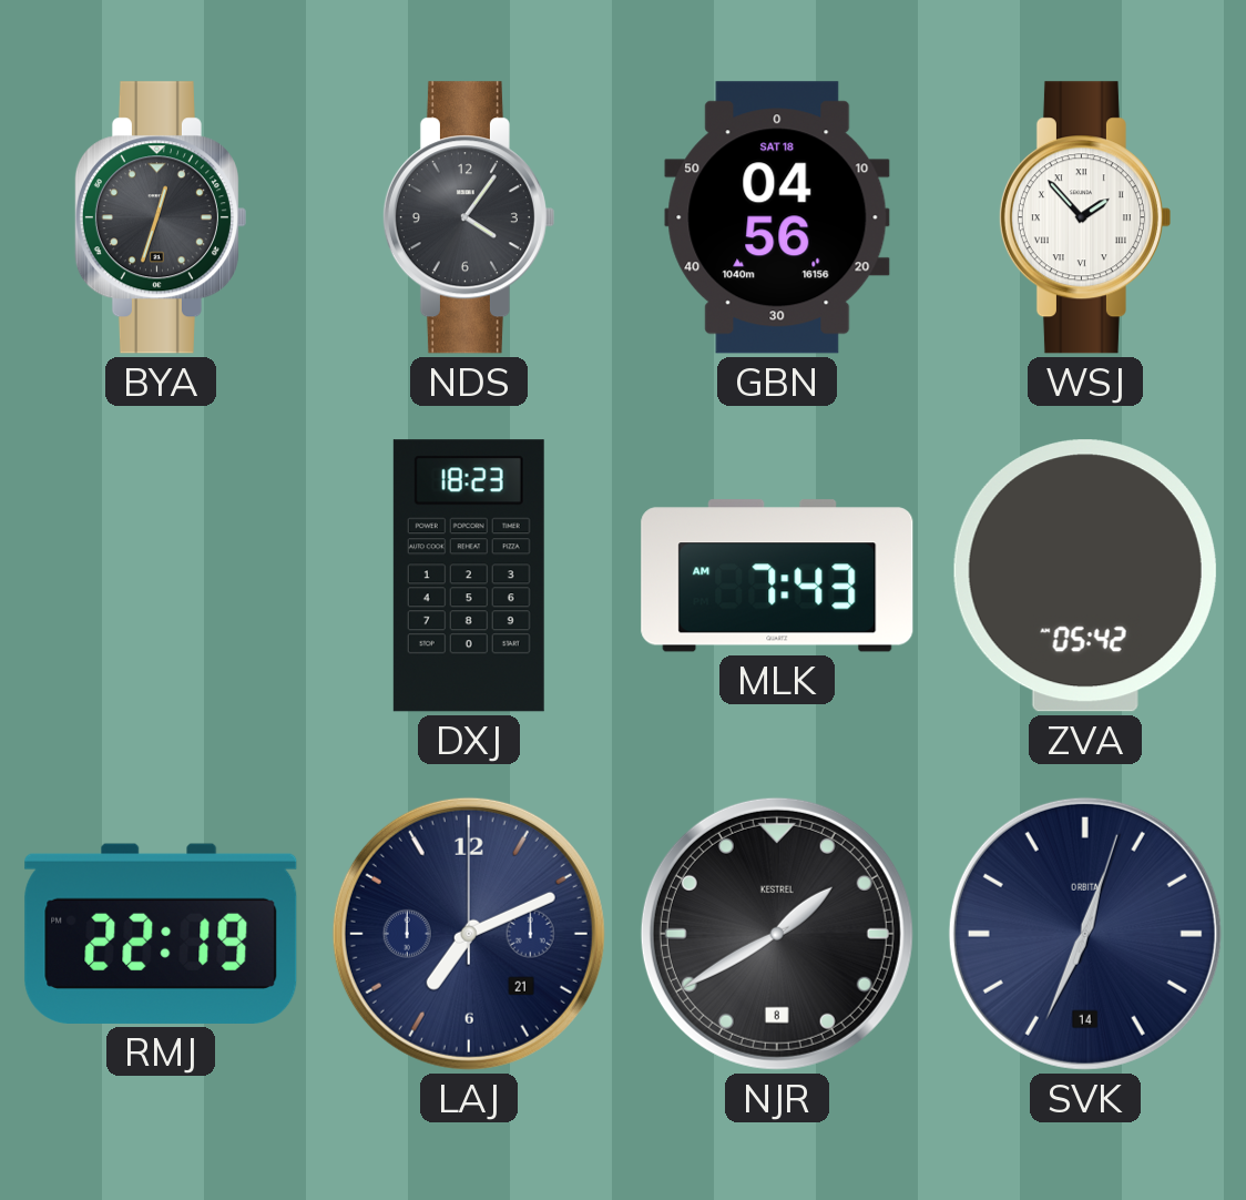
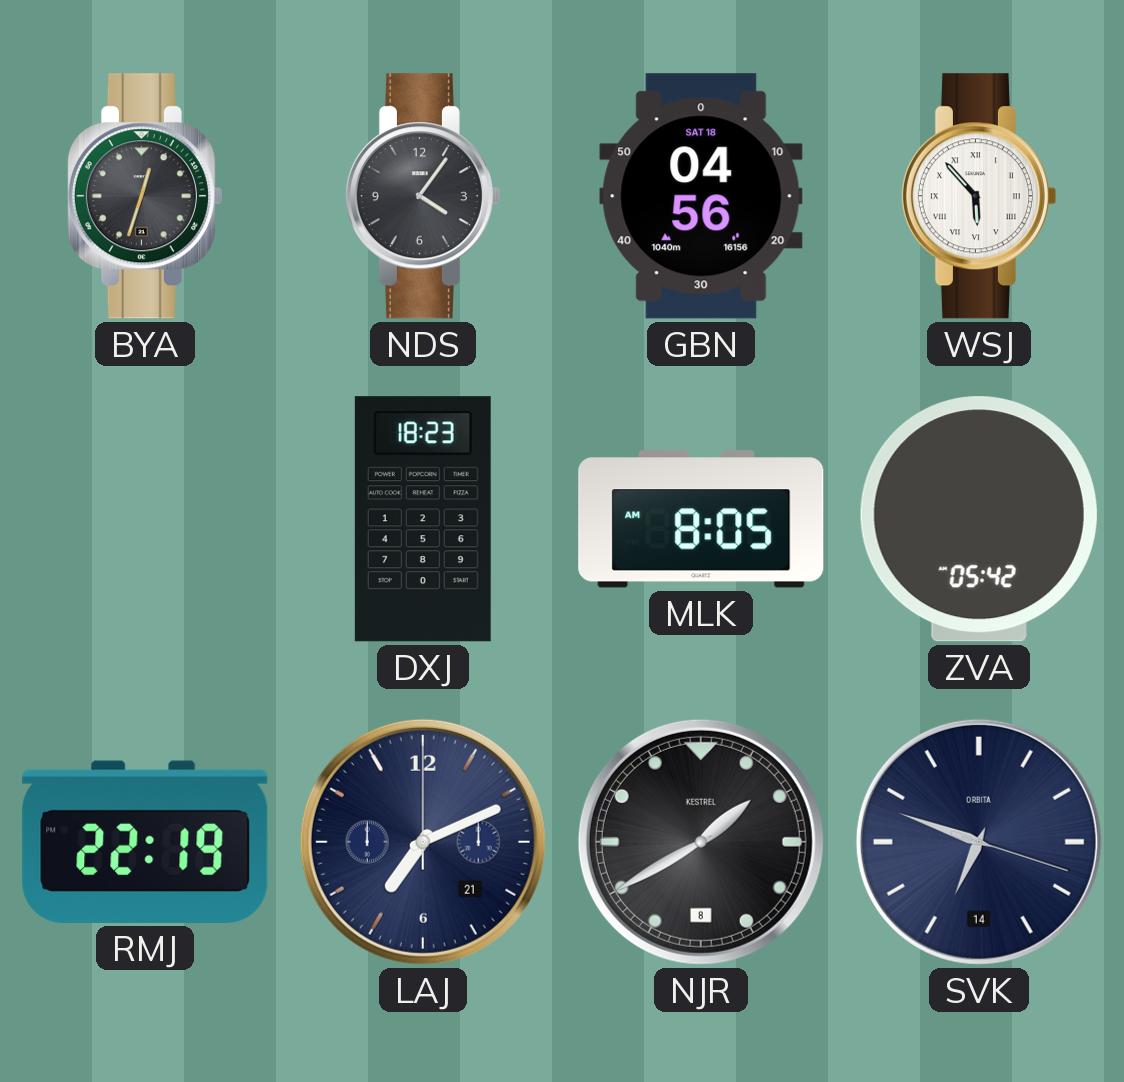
WSJ: 1:53 -> 5:53 (978, 196)
MLK: 7:43 -> 8:05 (701, 519)
SVK: 12:34 -> 6:48 (979, 842)
